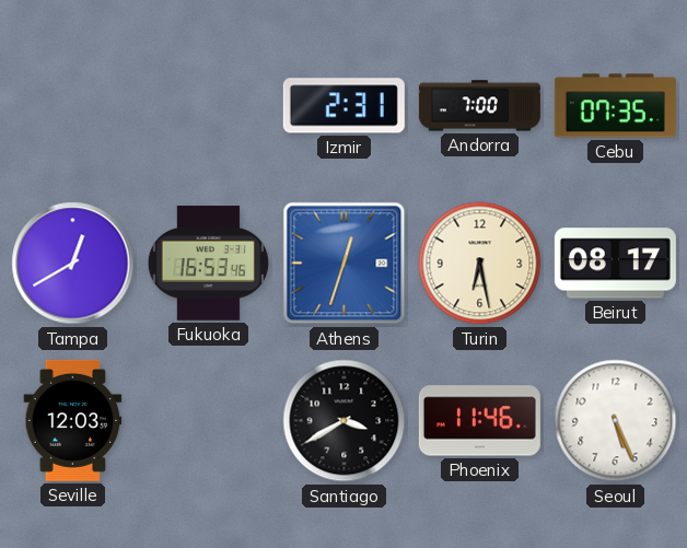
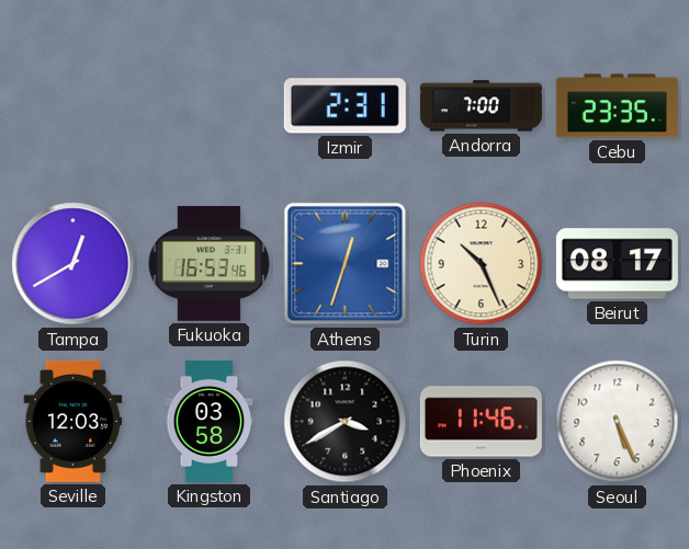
Cebu: 07:35 -> 23:35 (617, 106)
Turin: 6:28 -> 10:26 (482, 264)
Kingston: none -> 03:58 (210, 421)
